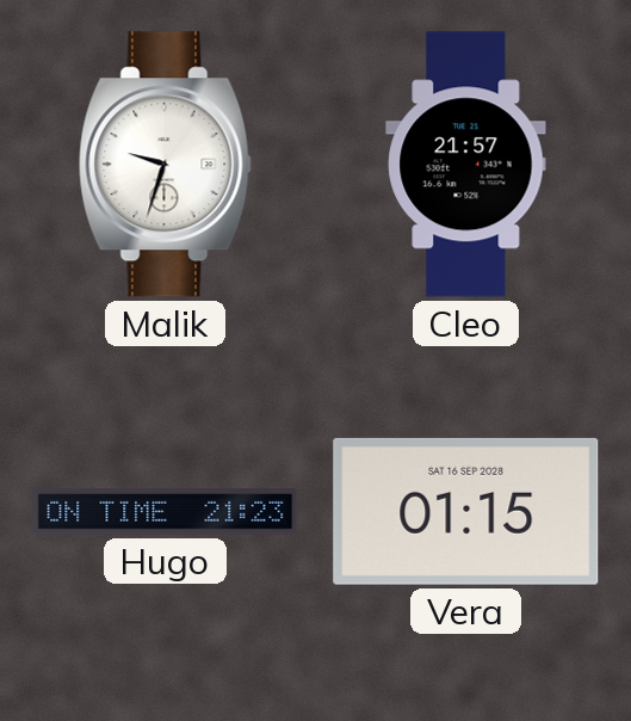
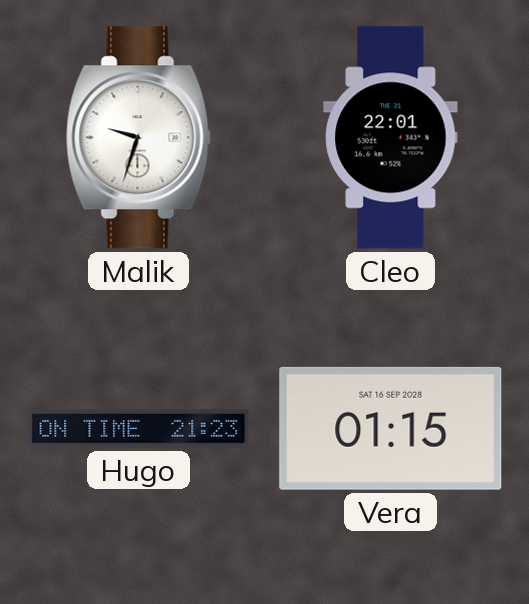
Cleo: 21:57 -> 22:01 (391, 138)
